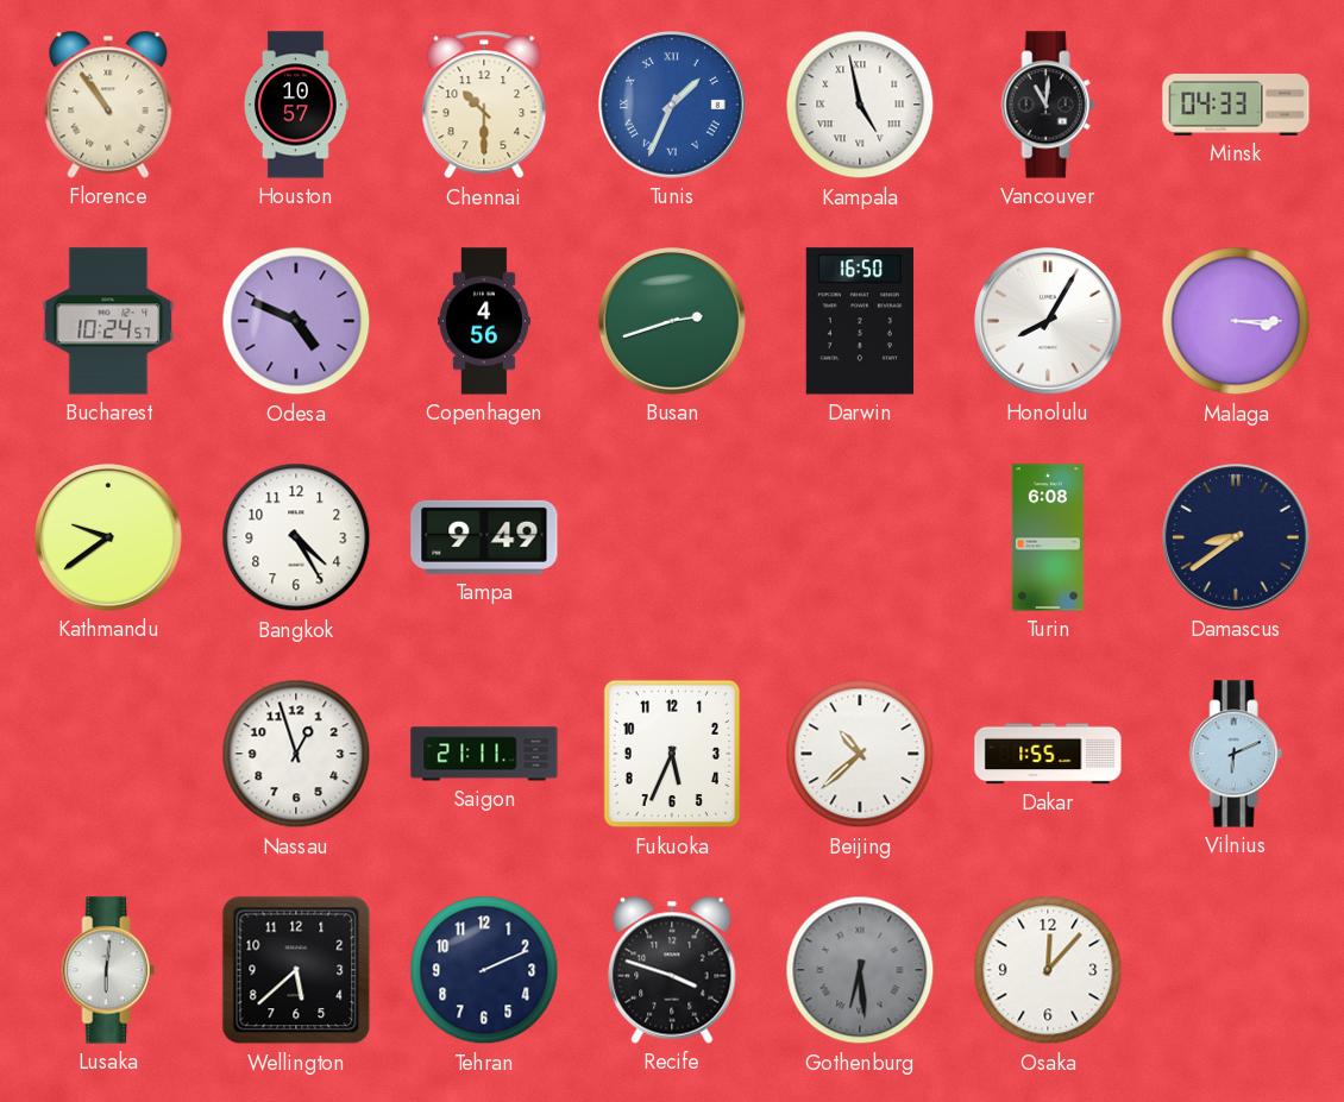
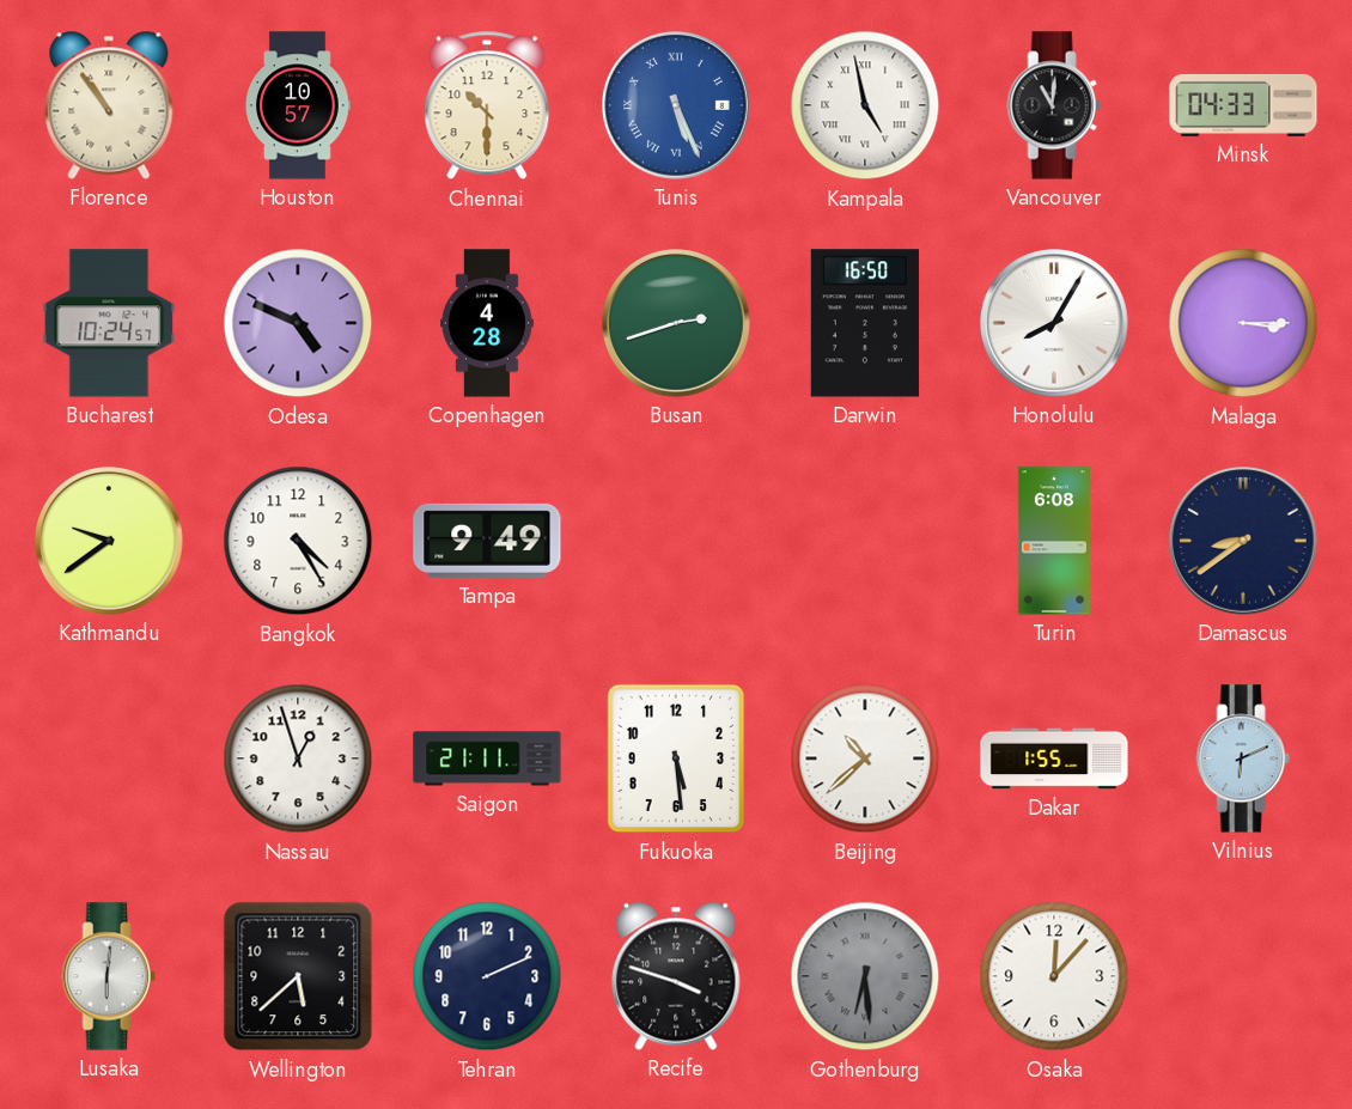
Tunis: 1:34 -> 5:26 (677, 106)
Copenhagen: 4:56 -> 4:28 (487, 323)
Fukuoka: 5:34 -> 5:29 (676, 758)
